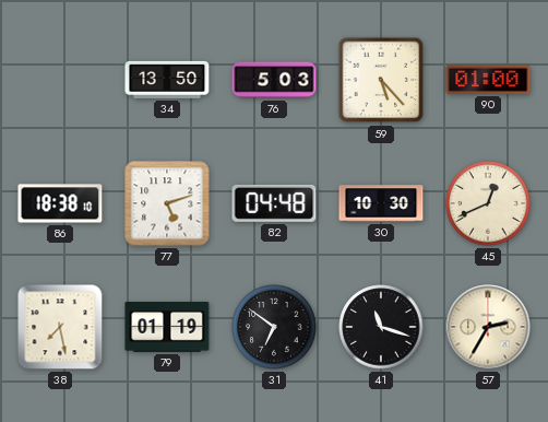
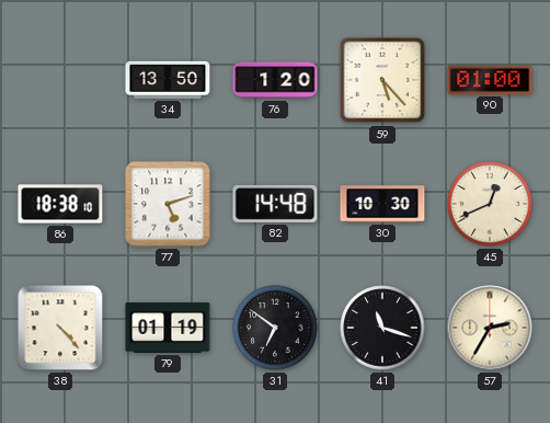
76: 5:03 -> 1:20 (275, 80)
82: 04:48 -> 14:48 (275, 204)
38: 7:28 -> 4:23 (60, 328)
